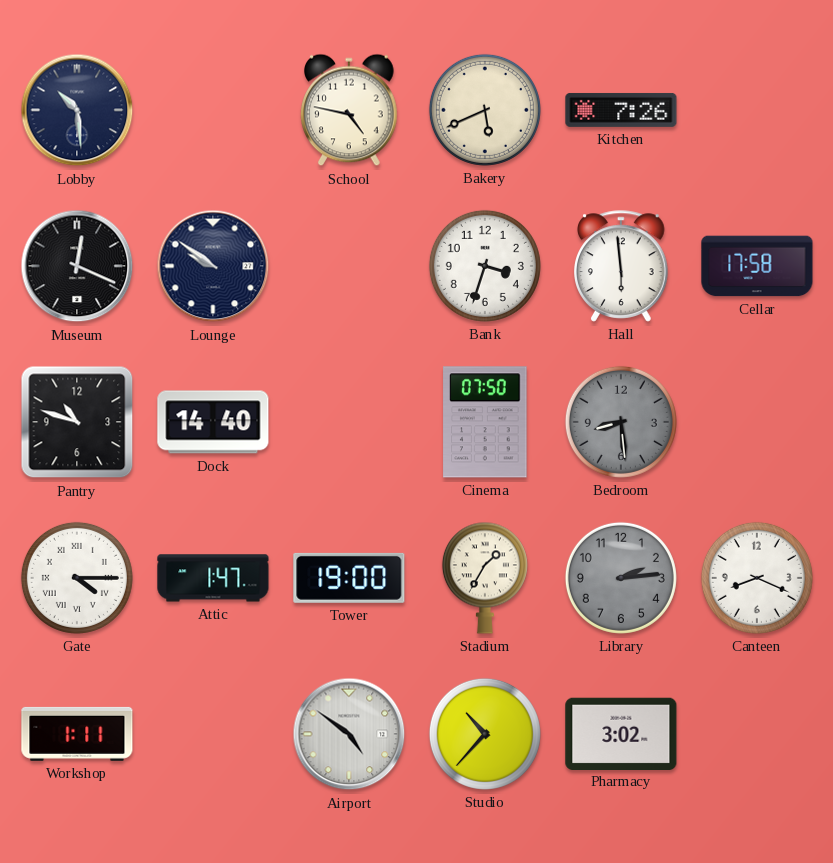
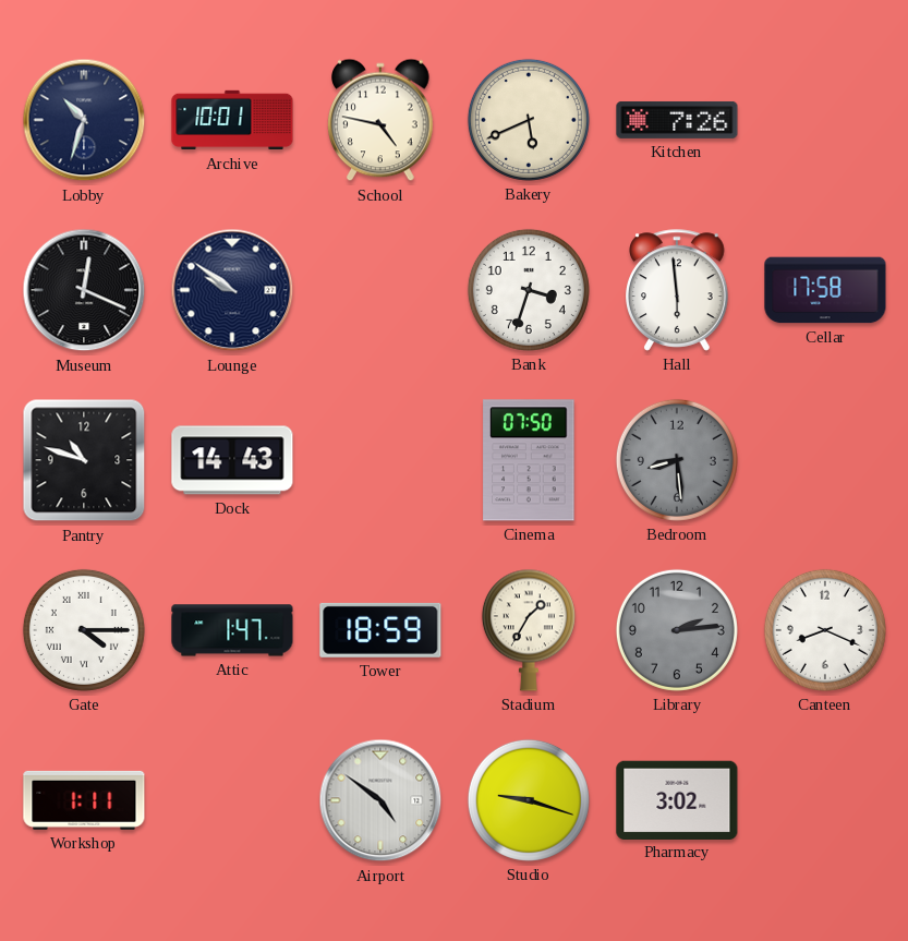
Lobby: 10:29 -> 10:33 (84, 120)
Archive: none -> 10:01 (232, 120)
Dock: 14:40 -> 14:43 (232, 460)
Tower: 19:00 -> 18:59 (380, 630)
Studio: 10:37 -> 9:18 (529, 800)
